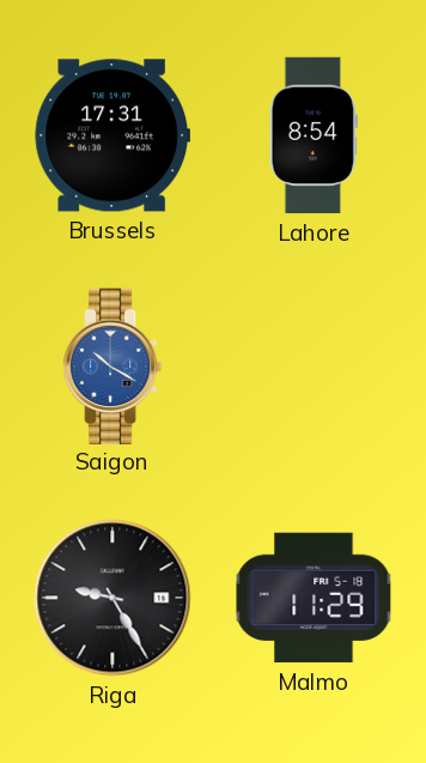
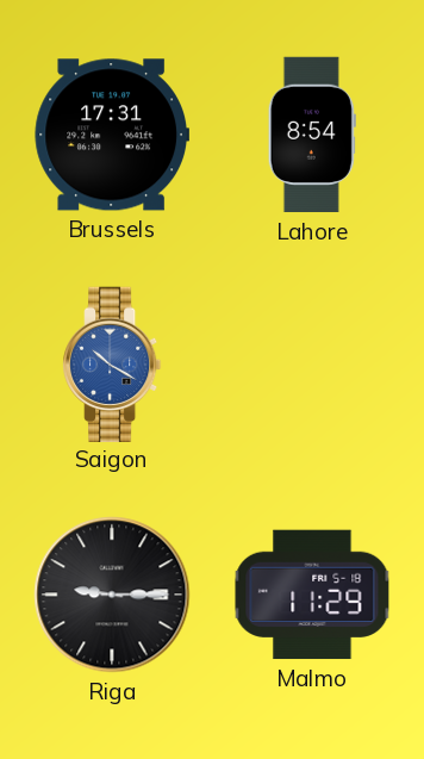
Riga: 9:25 -> 9:15 (112, 595)
